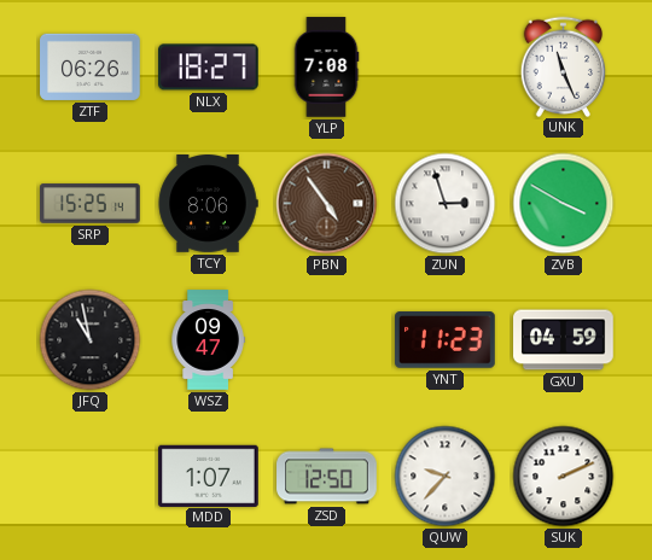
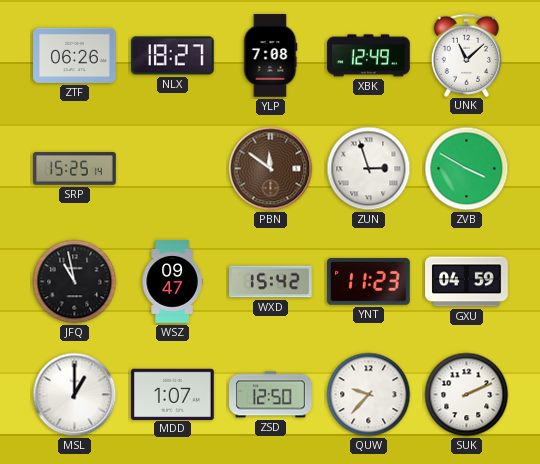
XBK: none -> 12:49 (369, 56)
UNK: 11:26 -> 11:08 (467, 55)
TCY: 8:06 -> none (208, 204)
PBN: 4:54 -> 11:51 (271, 169)
WXD: none -> 15:42 (271, 282)
MSL: none -> 1:00 (75, 395)
